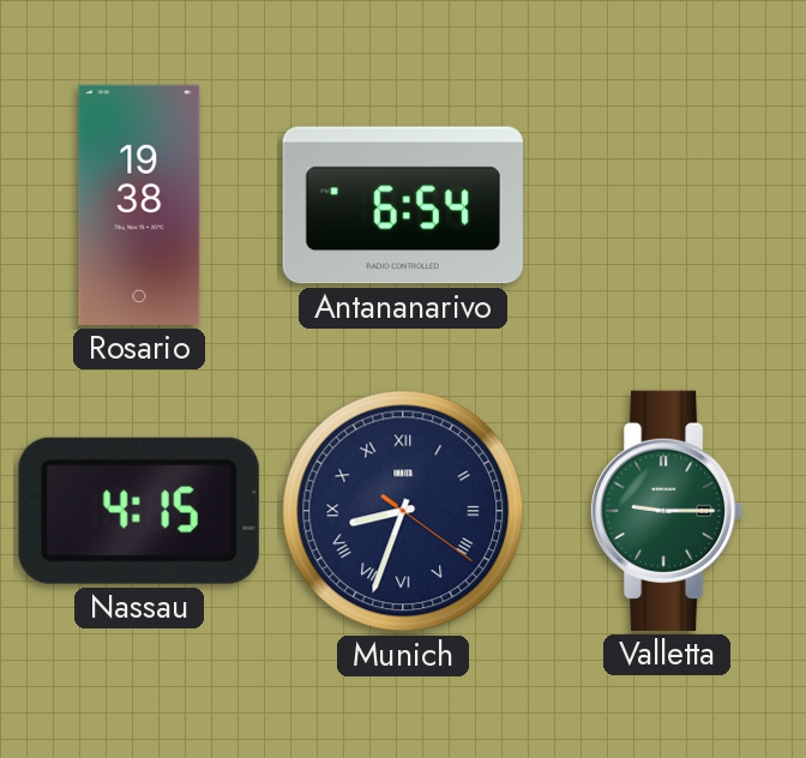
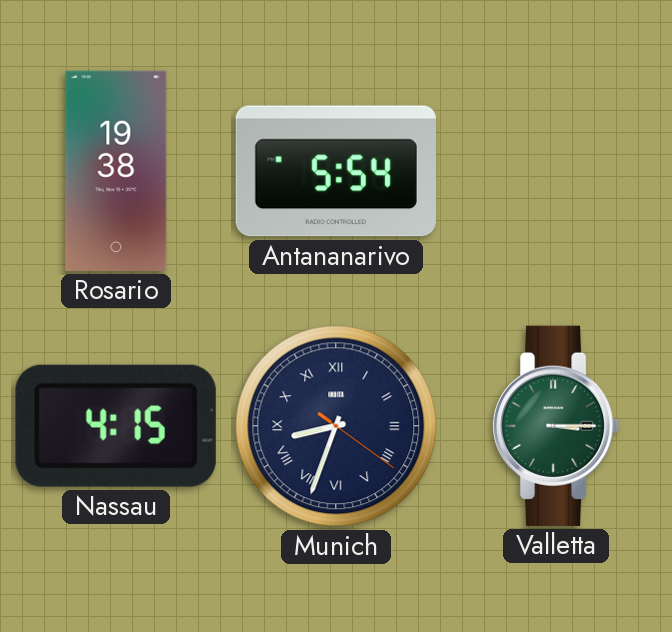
Antananarivo: 6:54 -> 5:54 (336, 171)
Valletta: 9:15 -> 3:15 (556, 426)
